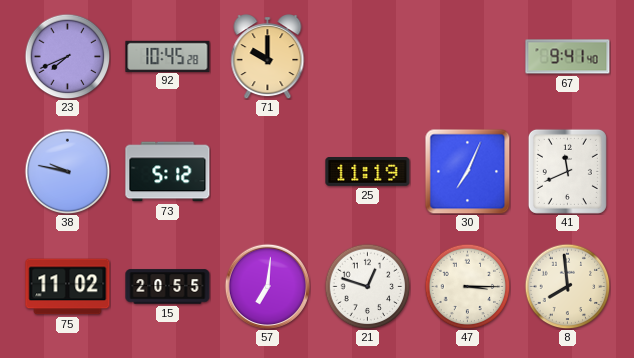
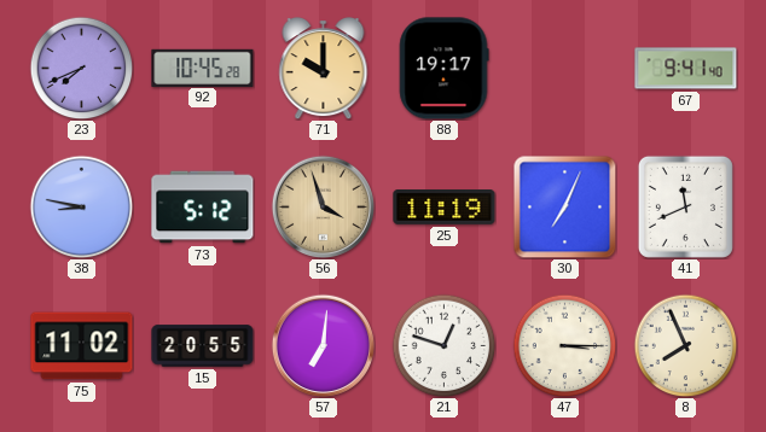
88: none -> 19:17 (443, 69)
38: 9:47 -> 8:47 (81, 206)
56: none -> 3:57 (323, 206)
8: 7:59 -> 7:56 (685, 345)
